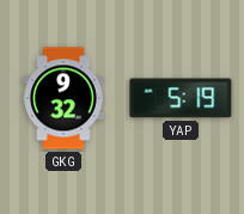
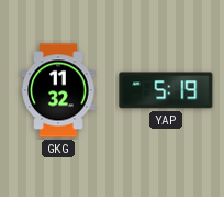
GKG: 9:32 -> 11:32 (58, 90)
